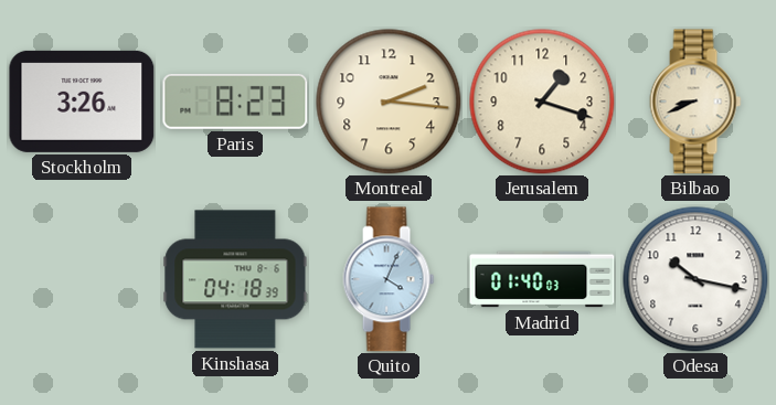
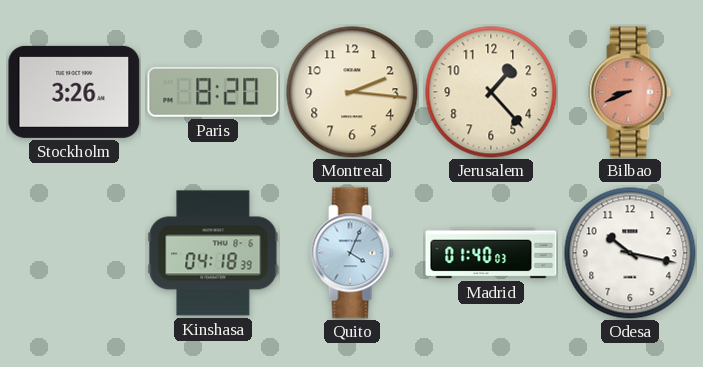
Paris: 8:23 -> 8:20 (213, 92)
Jerusalem: 1:18 -> 1:23 (491, 92)
Bilbao dial: cream -> salmon (630, 92)
